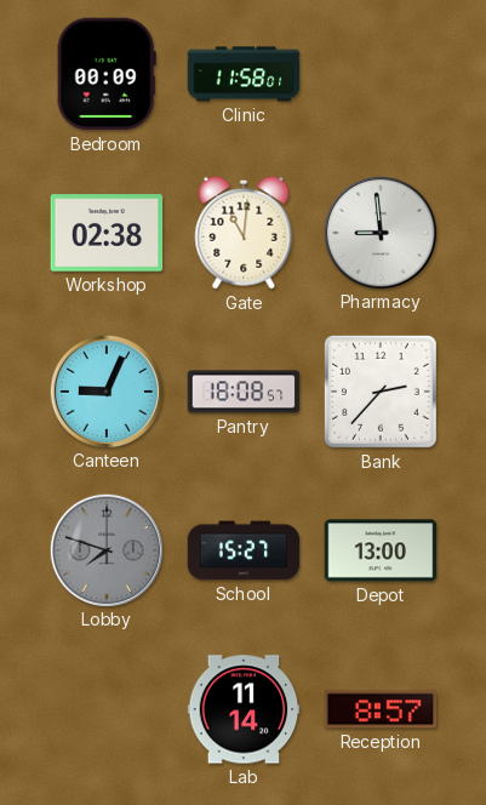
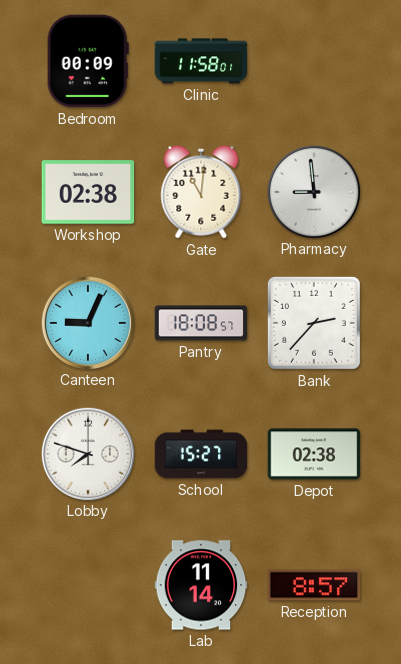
Lobby dial: grey -> white (87, 453)
Depot: 13:00 -> 02:38 (314, 454)
